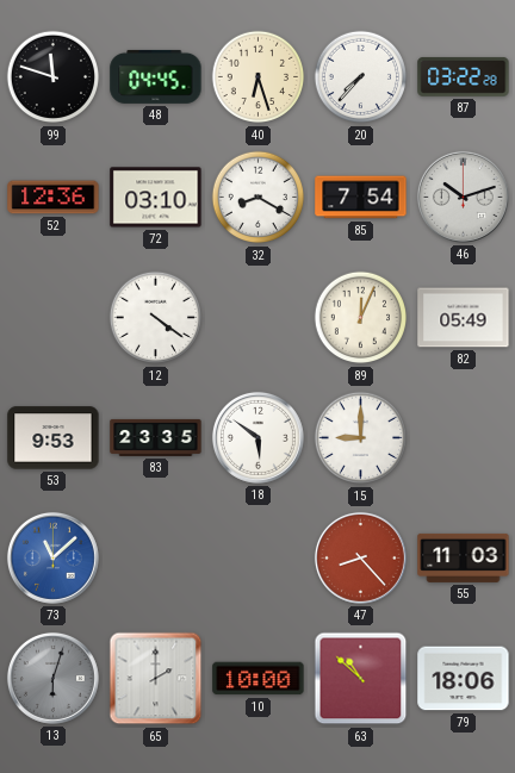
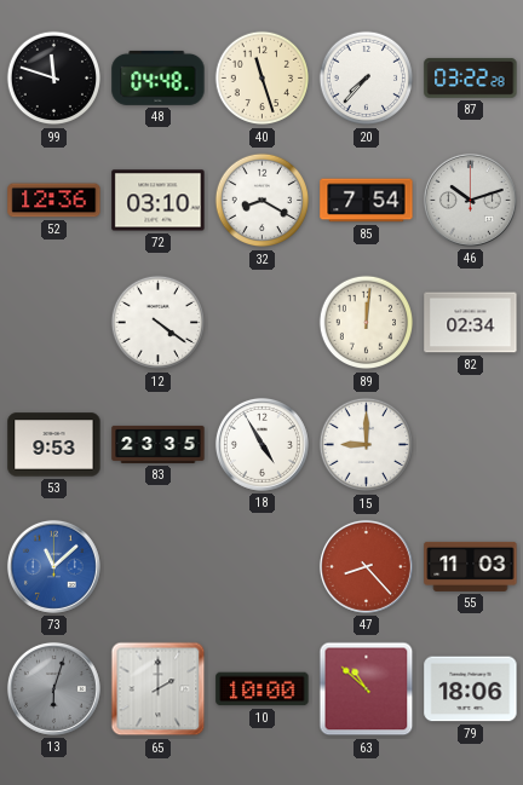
48: 04:45 -> 04:48 (159, 77)
40: 6:27 -> 11:27 (263, 79)
89: 12:04 -> 12:01 (367, 323)
82: 05:49 -> 02:34 (471, 323)
18: 5:51 -> 4:55 (261, 444)
